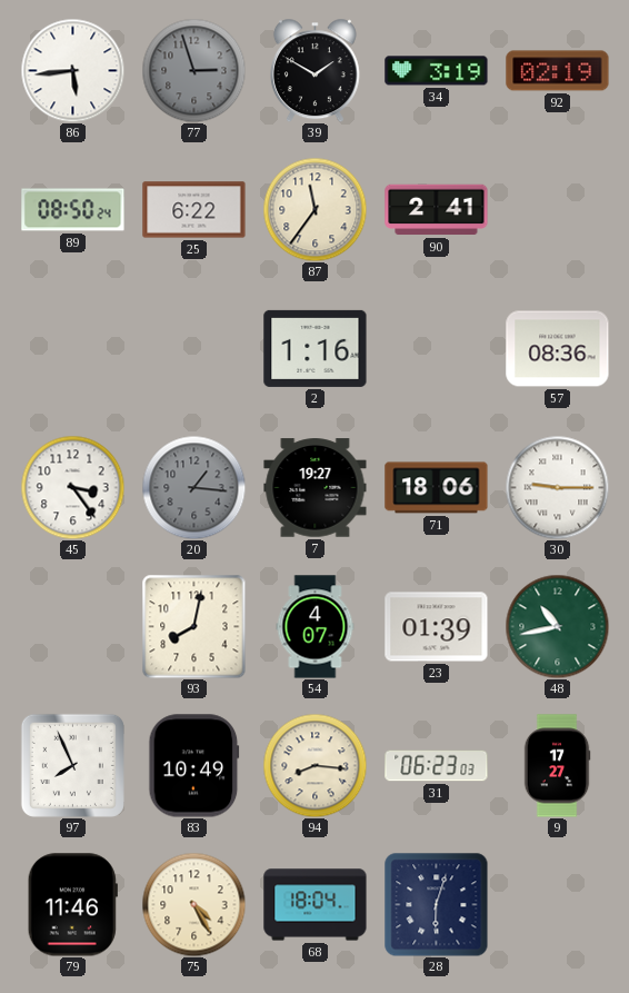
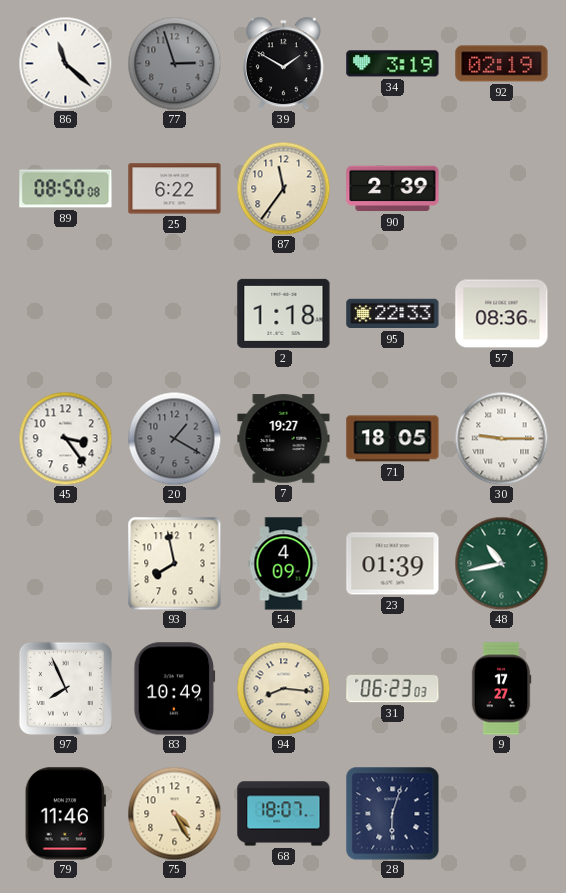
86: 5:44 -> 11:22 (65, 63)
89: 08:50:24 -> 08:50:08 (66, 189)
90: 2:41 -> 2:39 (393, 189)
2: 1:16 -> 1:18 (284, 313)
95: none -> 22:33 (393, 314)
20: 1:16 -> 1:20 (174, 438)
71: 18:06 -> 18:05 (393, 439)
93: 8:02 -> 7:58 (174, 563)
54: 4:07 -> 4:09 (284, 564)
68: 18:04 -> 18:07 (284, 814)
